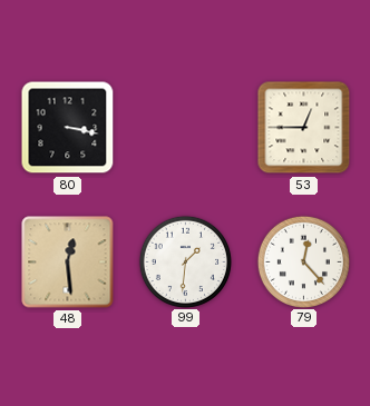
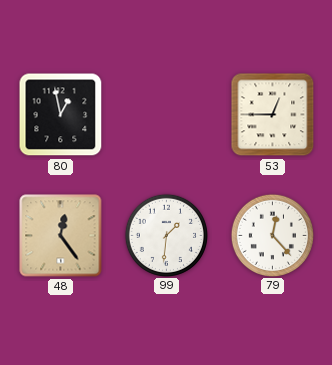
80: 3:17 -> 12:58 (61, 115)
48: 12:29 -> 12:24 (61, 236)
